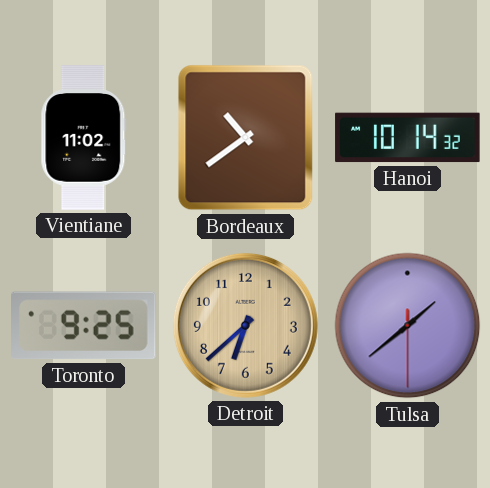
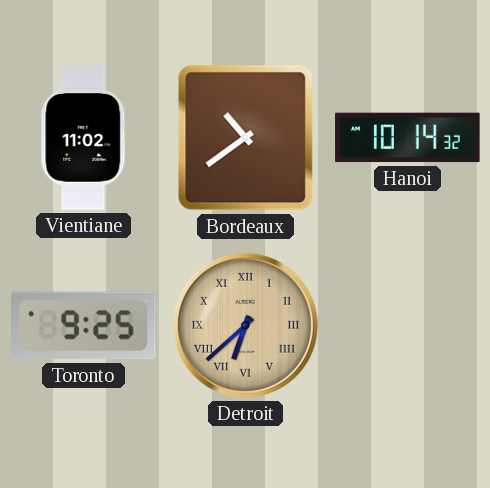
Detroit numerals: Arabic -> Roman (245, 325)
Tulsa: 1:38 -> none (408, 326)
